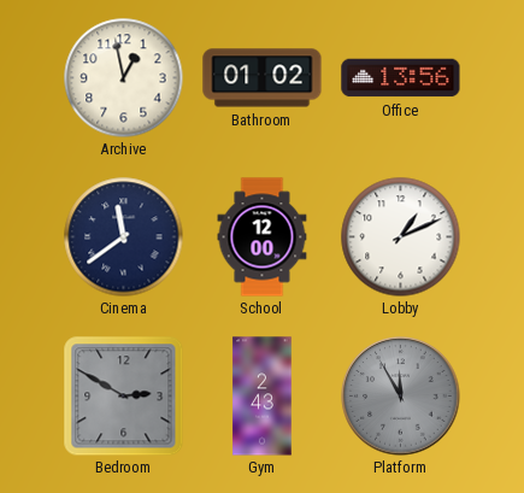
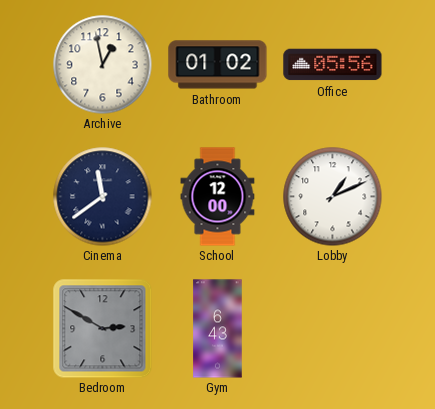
Office: 13:56 -> 05:56 (333, 65)
Gym: 2:43 -> 6:43 (218, 329)
Platform: 11:55 -> none (401, 397)
